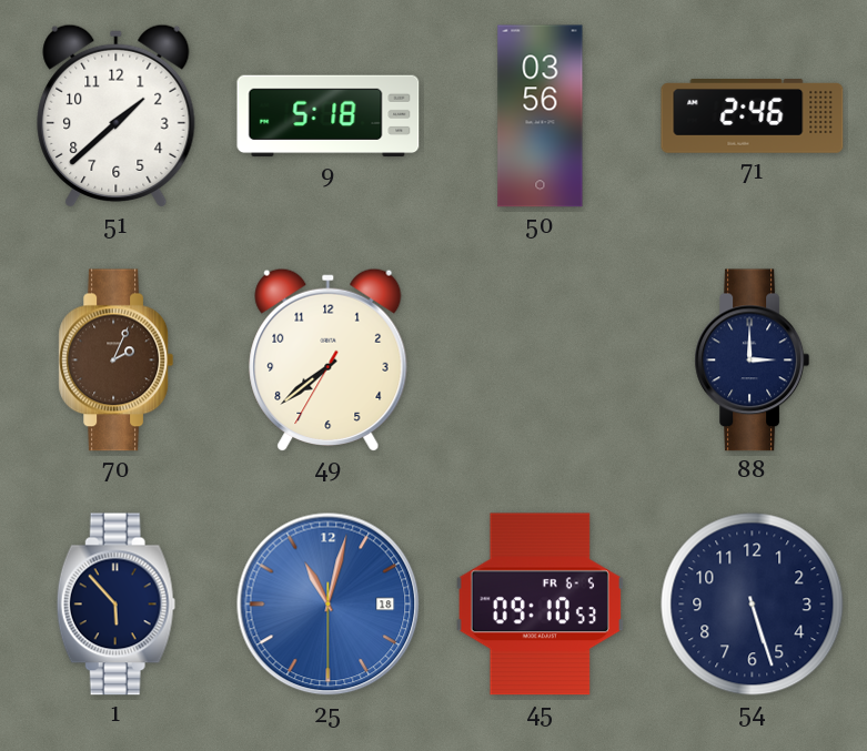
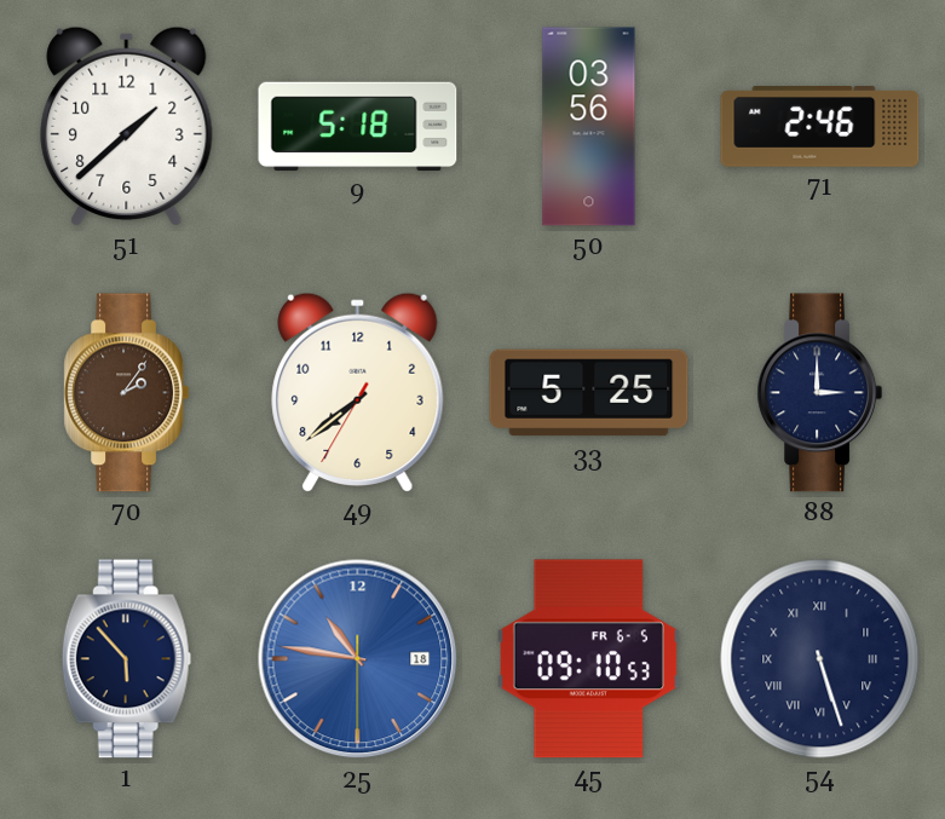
70: 2:04 -> 2:06 (127, 393)
33: none -> 5:25 (589, 393)
25: 11:02 -> 10:46 (358, 659)
54 numerals: Arabic -> Roman (820, 659)
